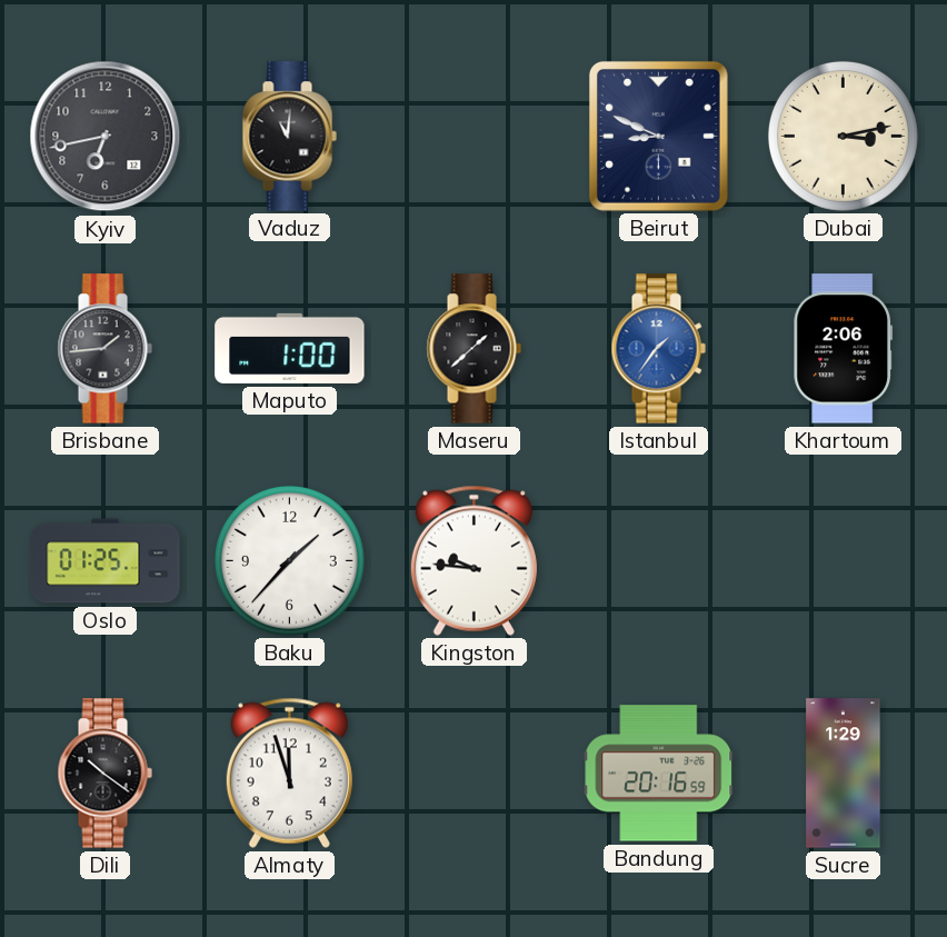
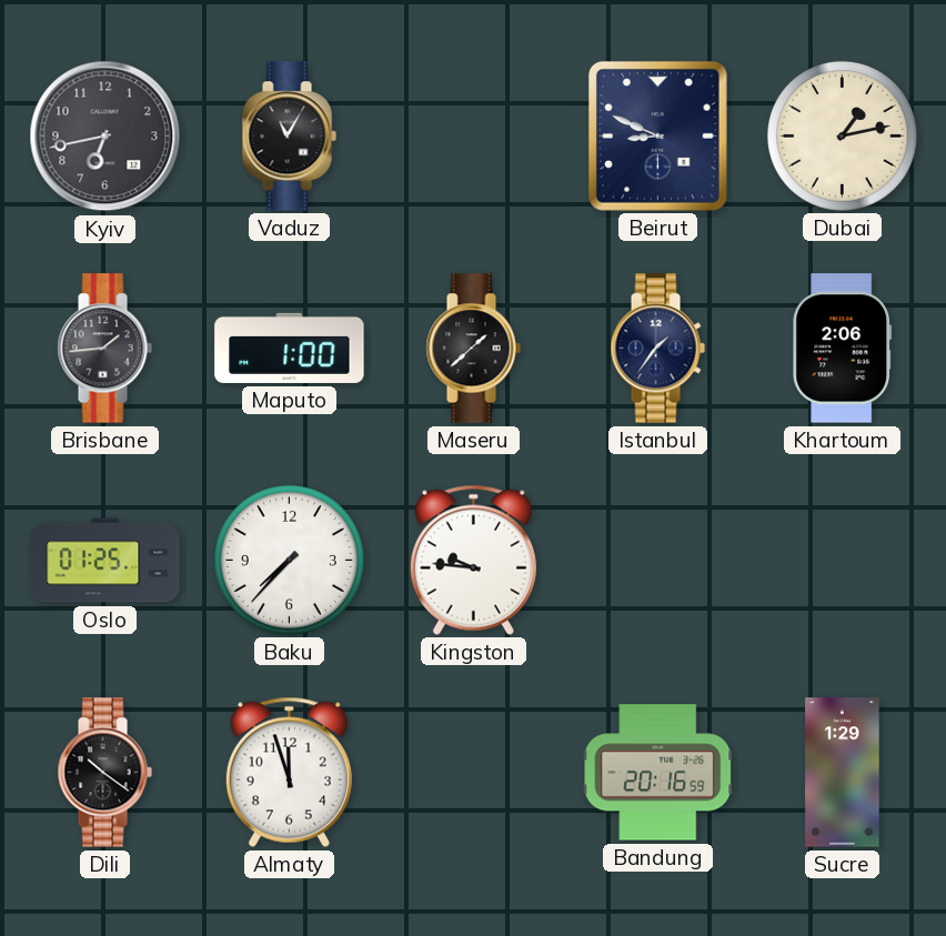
Vaduz: 11:01 -> 11:05 (289, 137)
Dubai: 3:13 -> 1:13 (842, 135)
Istanbul dial: blue -> navy (657, 349)
Baku: 1:37 -> 7:37 (289, 560)
